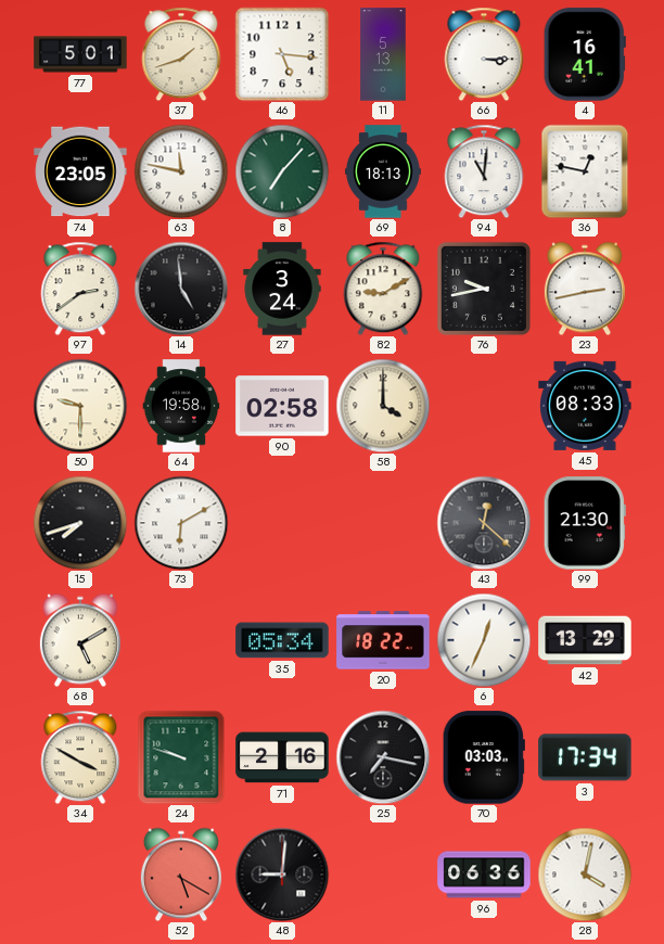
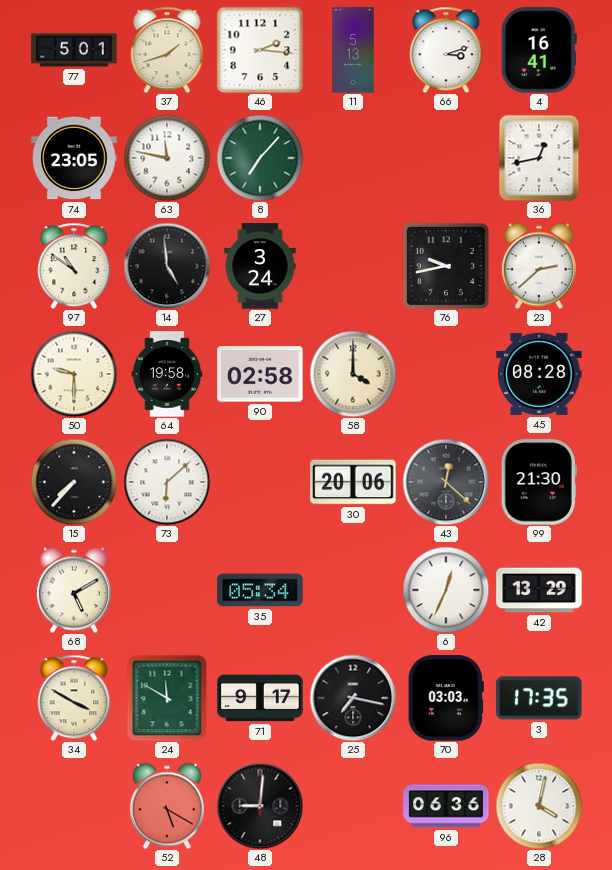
46: 5:16 -> 2:16 (260, 50)
66: 3:15 -> 3:12 (446, 50)
69: 18:13 -> none (383, 171)
94: 11:01 -> none (484, 171)
36: 12:47 -> 12:43 (539, 158)
97: 2:39 -> 10:51 (74, 266)
82: 9:10 -> none (383, 289)
23: 2:43 -> 2:38 (539, 266)
45: 08:33 -> 08:28 (539, 374)
15: 7:42 -> 7:37 (74, 482)
73: 6:10 -> 6:08 (167, 482)
30: none -> 20:06 (353, 482)
20: 18:22 -> none (383, 640)
24: 9:48 -> 11:50 (167, 698)
71: 2:16 -> 9:17 (260, 698)
3: 17:34 -> 17:35 (539, 698)
